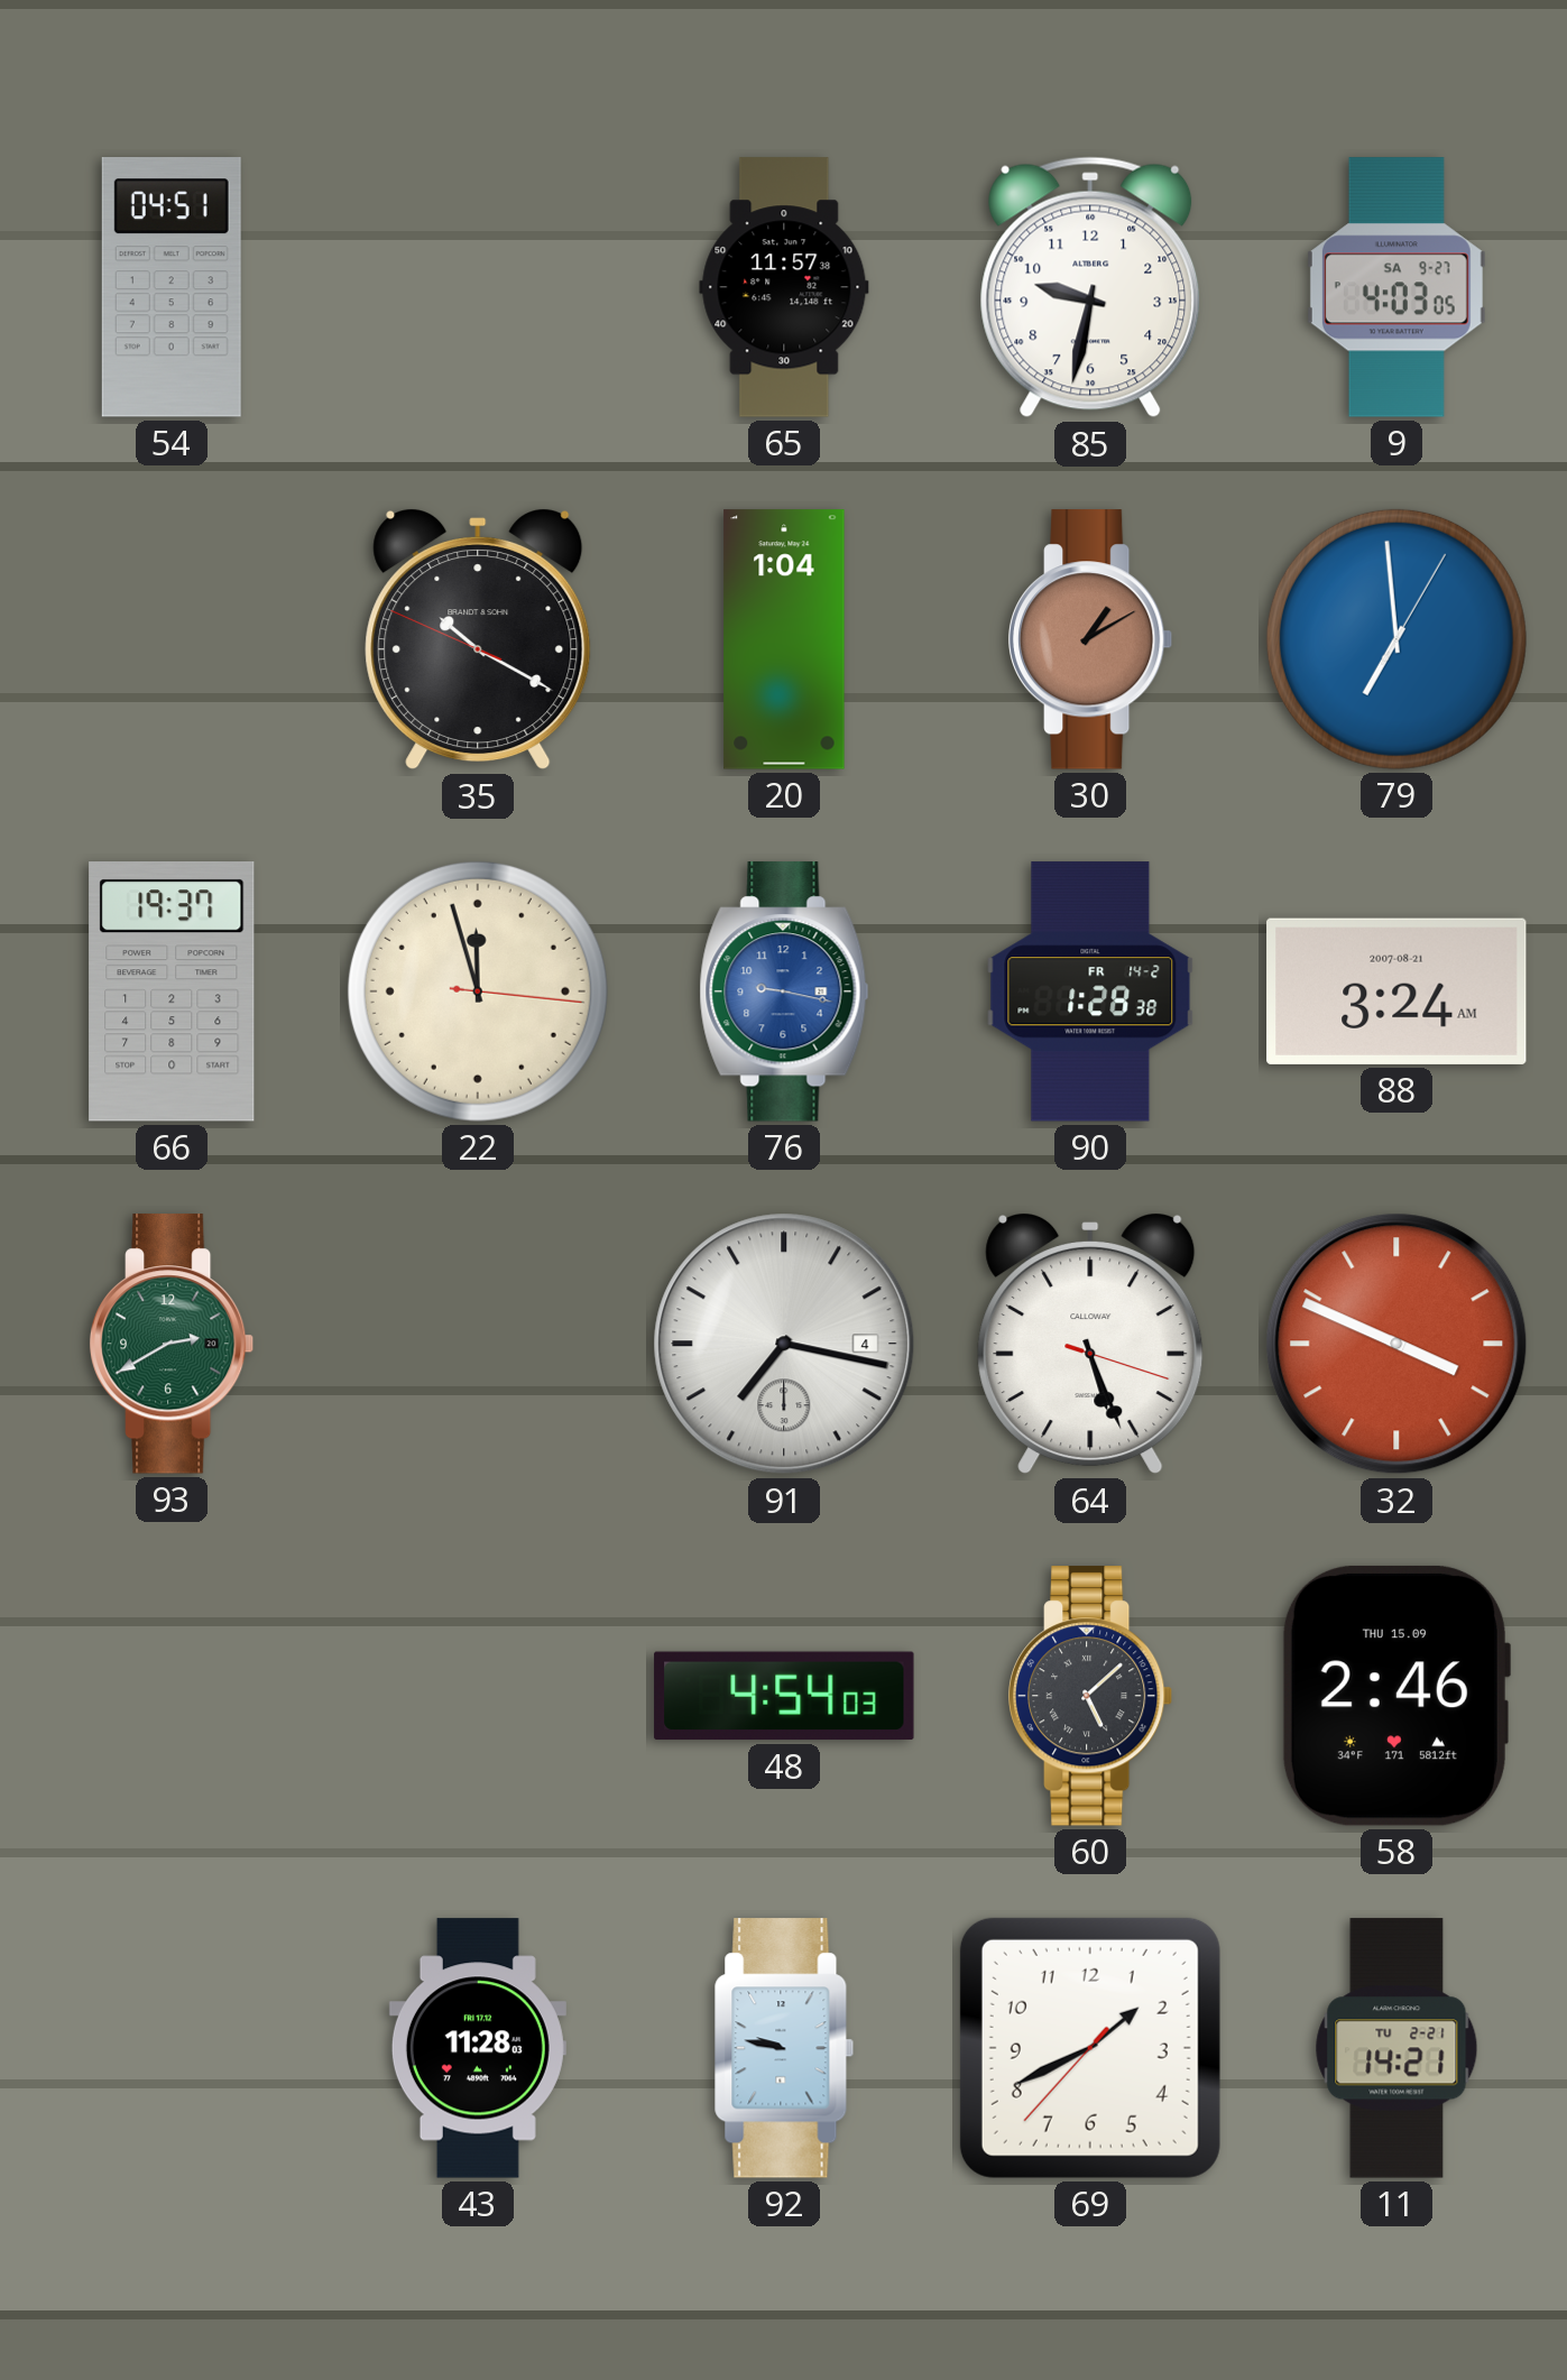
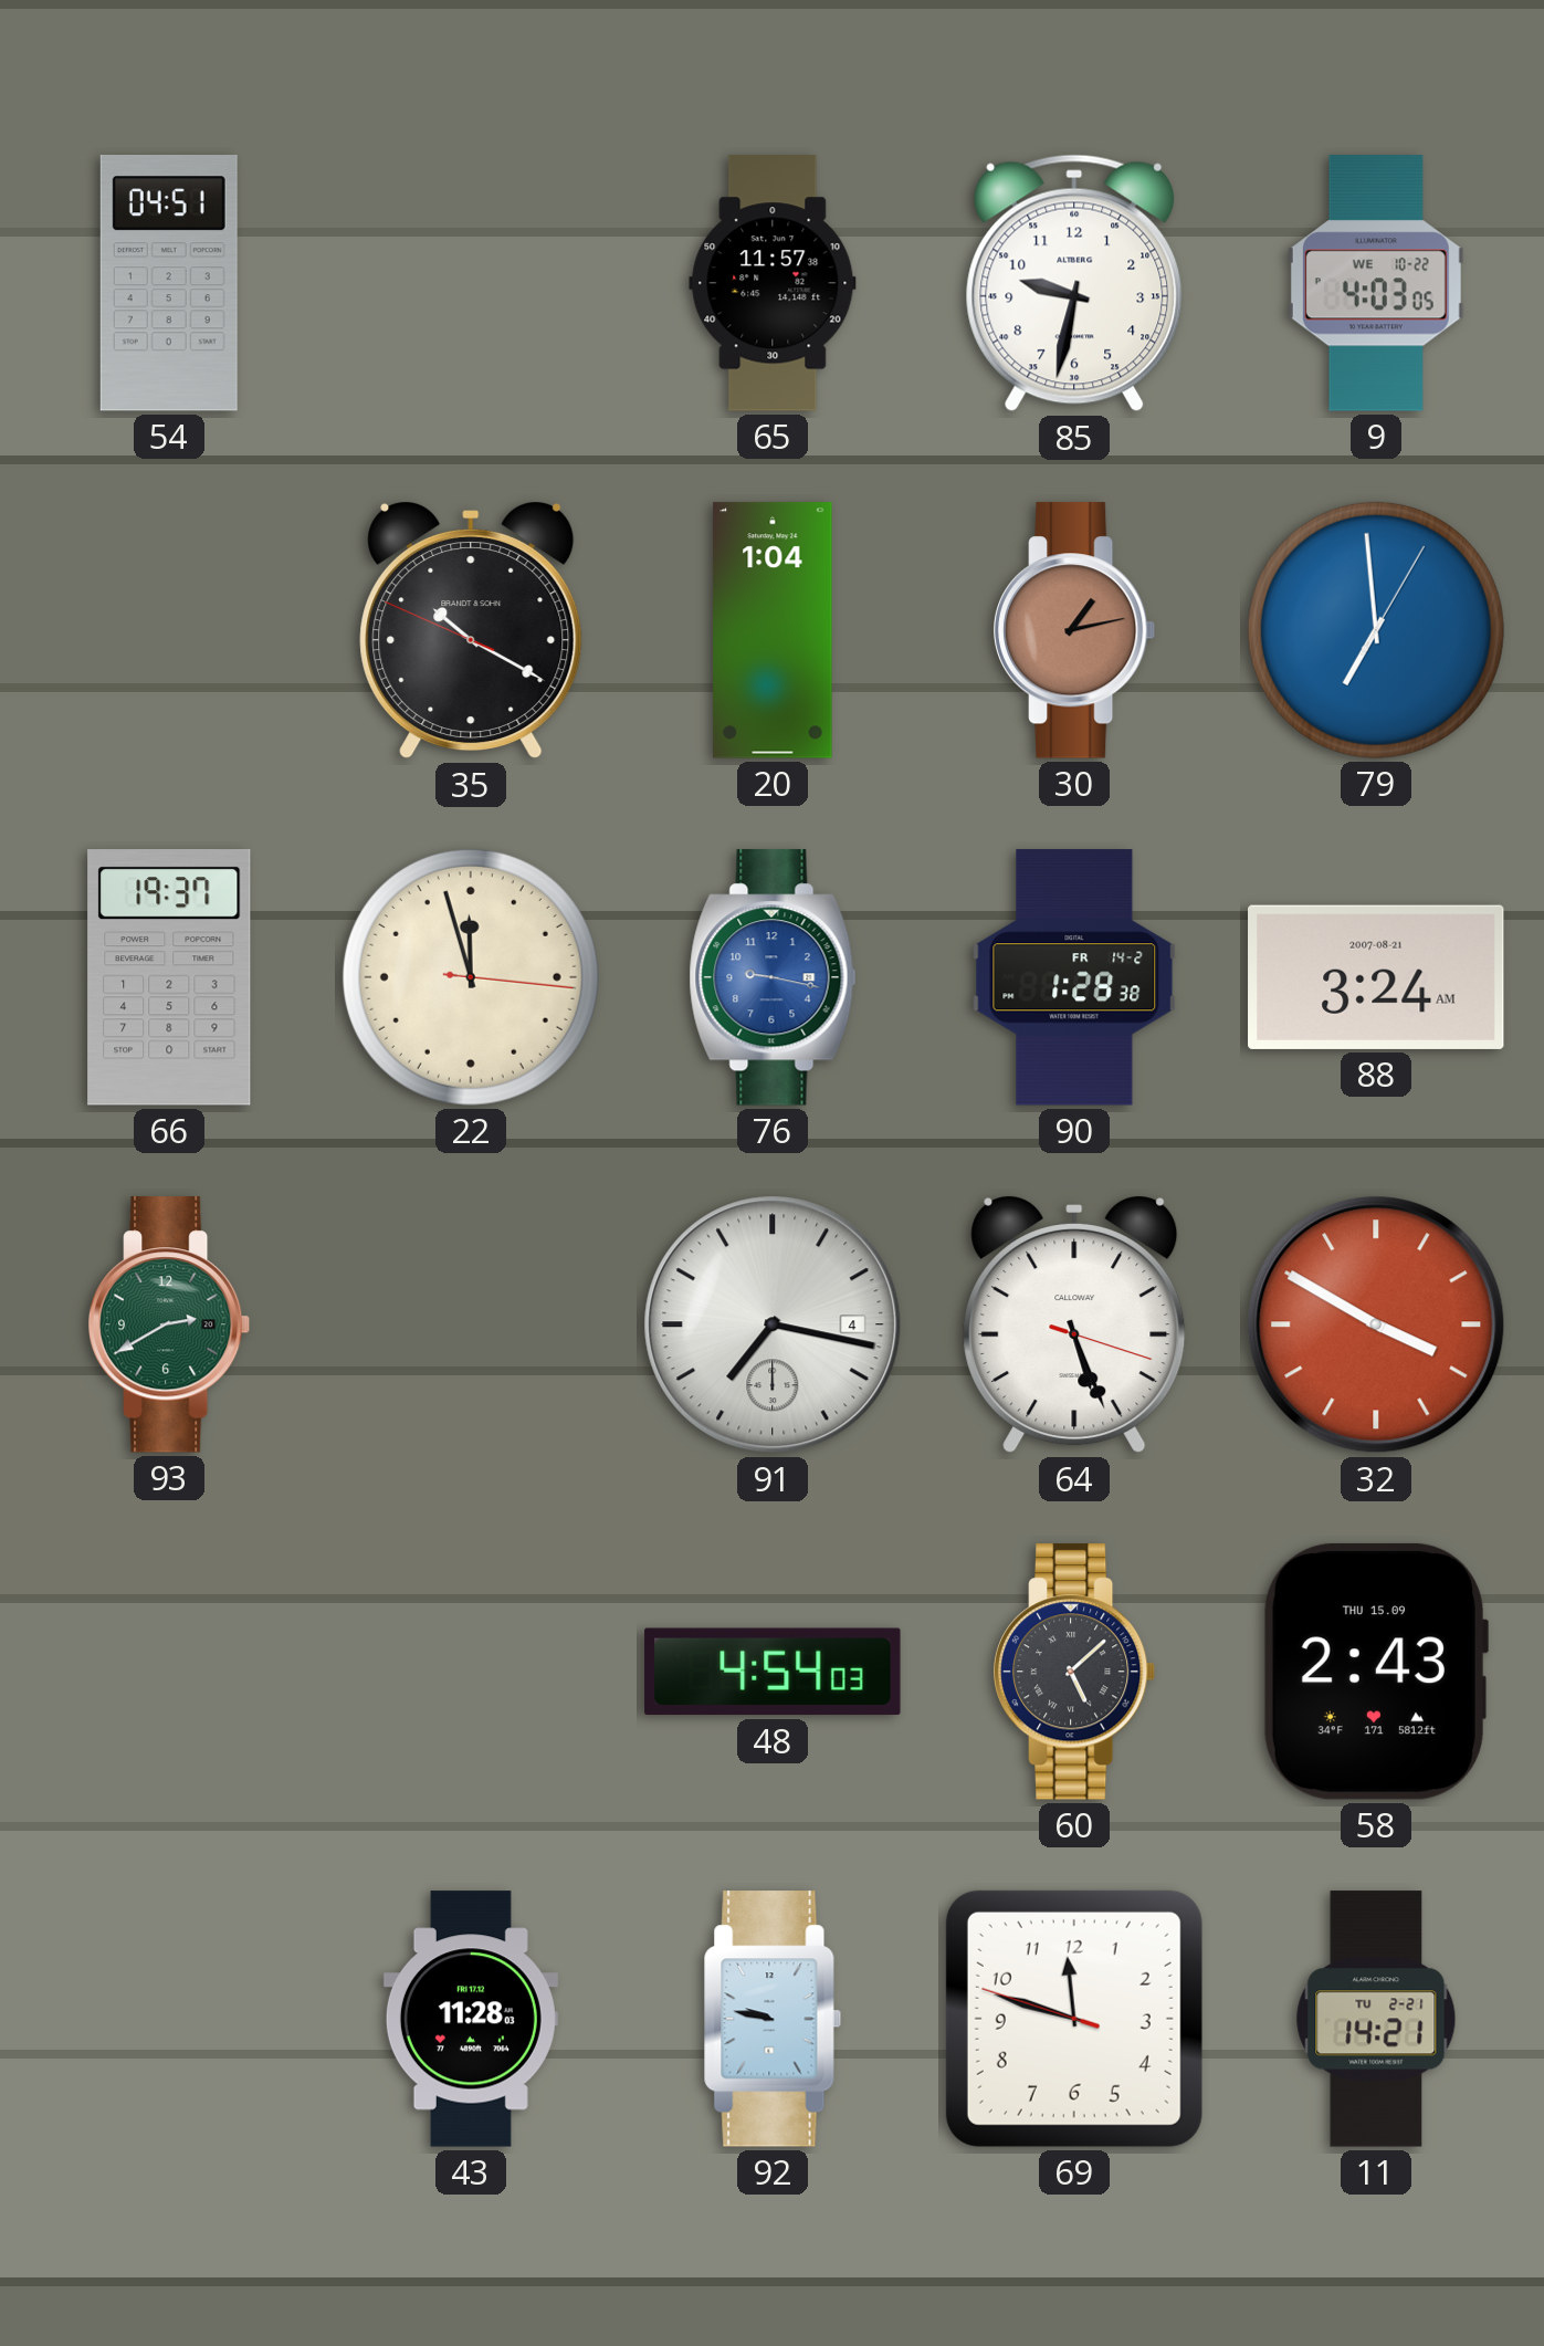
9 date: SA 9-27 -> WE 10-22 (1376, 283)
30: 1:10 -> 1:13 (1074, 630)
32: 3:49 -> 3:50 (1376, 1324)
58: 2:46 -> 2:43 (1375, 1672)
69: 1:40 -> 11:47 (1074, 2019)
